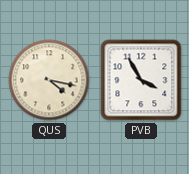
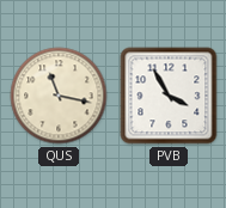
QUS: 4:17 -> 11:17 (59, 96)
